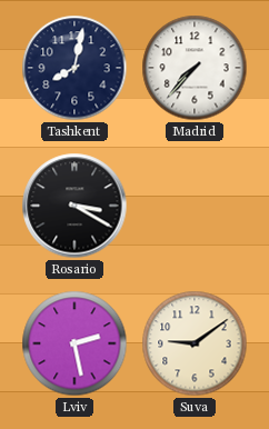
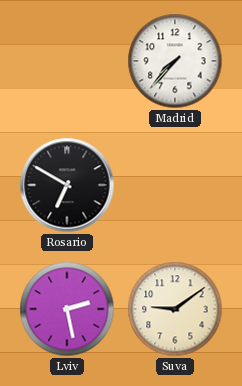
Tashkent: 8:02 -> none (74, 68)
Rosario: 3:20 -> 6:50 (67, 185)
